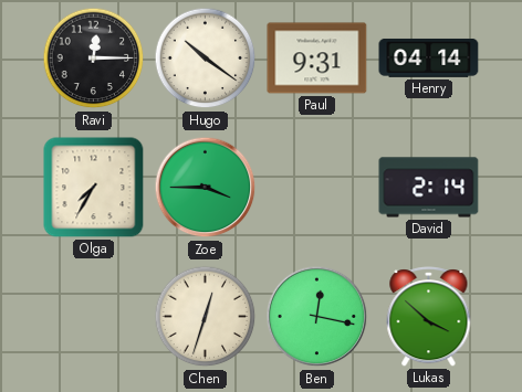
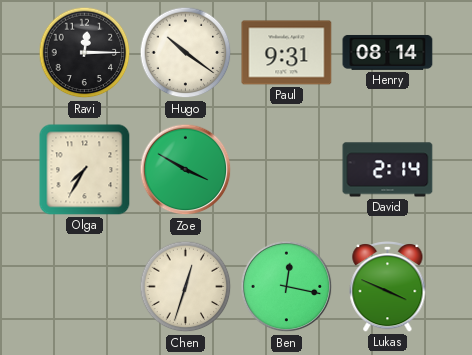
Henry: 04:14 -> 08:14 (388, 52)
Zoe: 3:45 -> 3:50 (186, 170)
Lukas: 3:52 -> 3:49 (388, 287)
